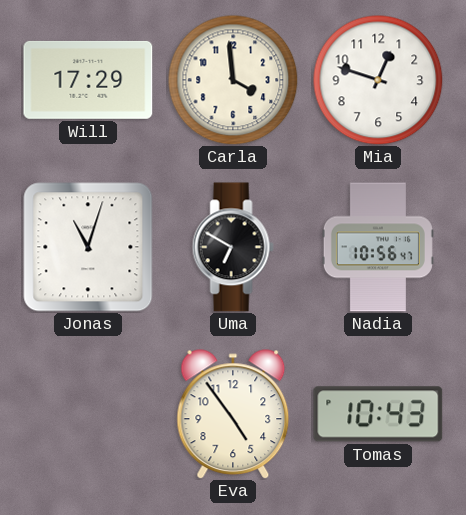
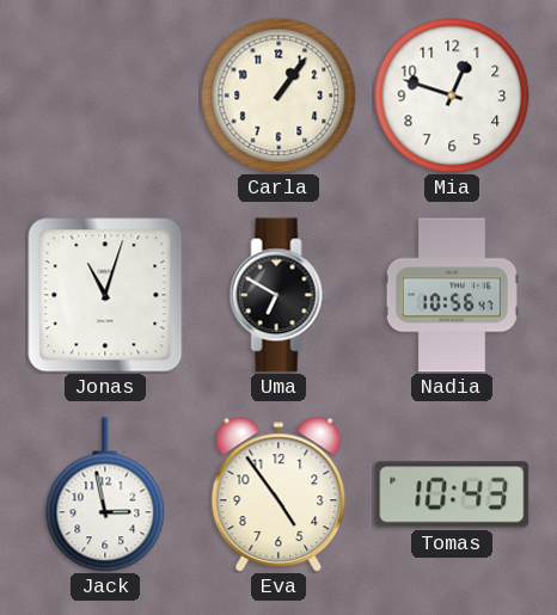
Will: 17:29 -> none (88, 80)
Carla: 3:59 -> 1:06 (278, 96)
Jack: none -> 2:58 (105, 494)
